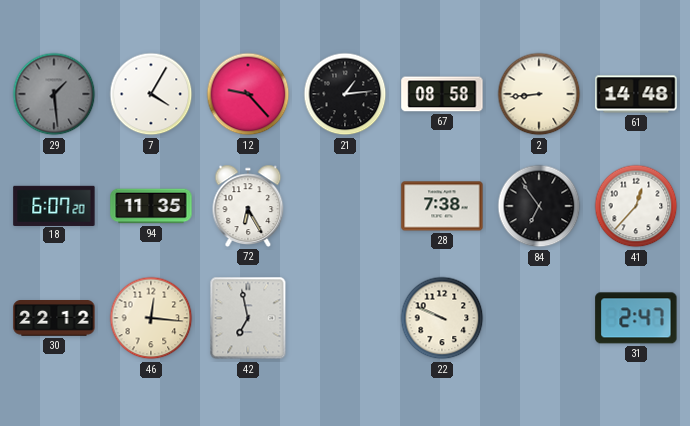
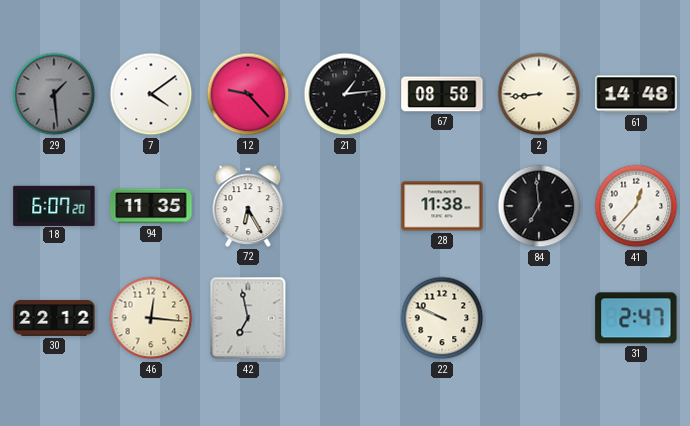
7: 4:05 -> 4:09 (151, 94)
28: 7:38 -> 11:38 (442, 206)
84: 6:54 -> 6:59 (539, 206)
